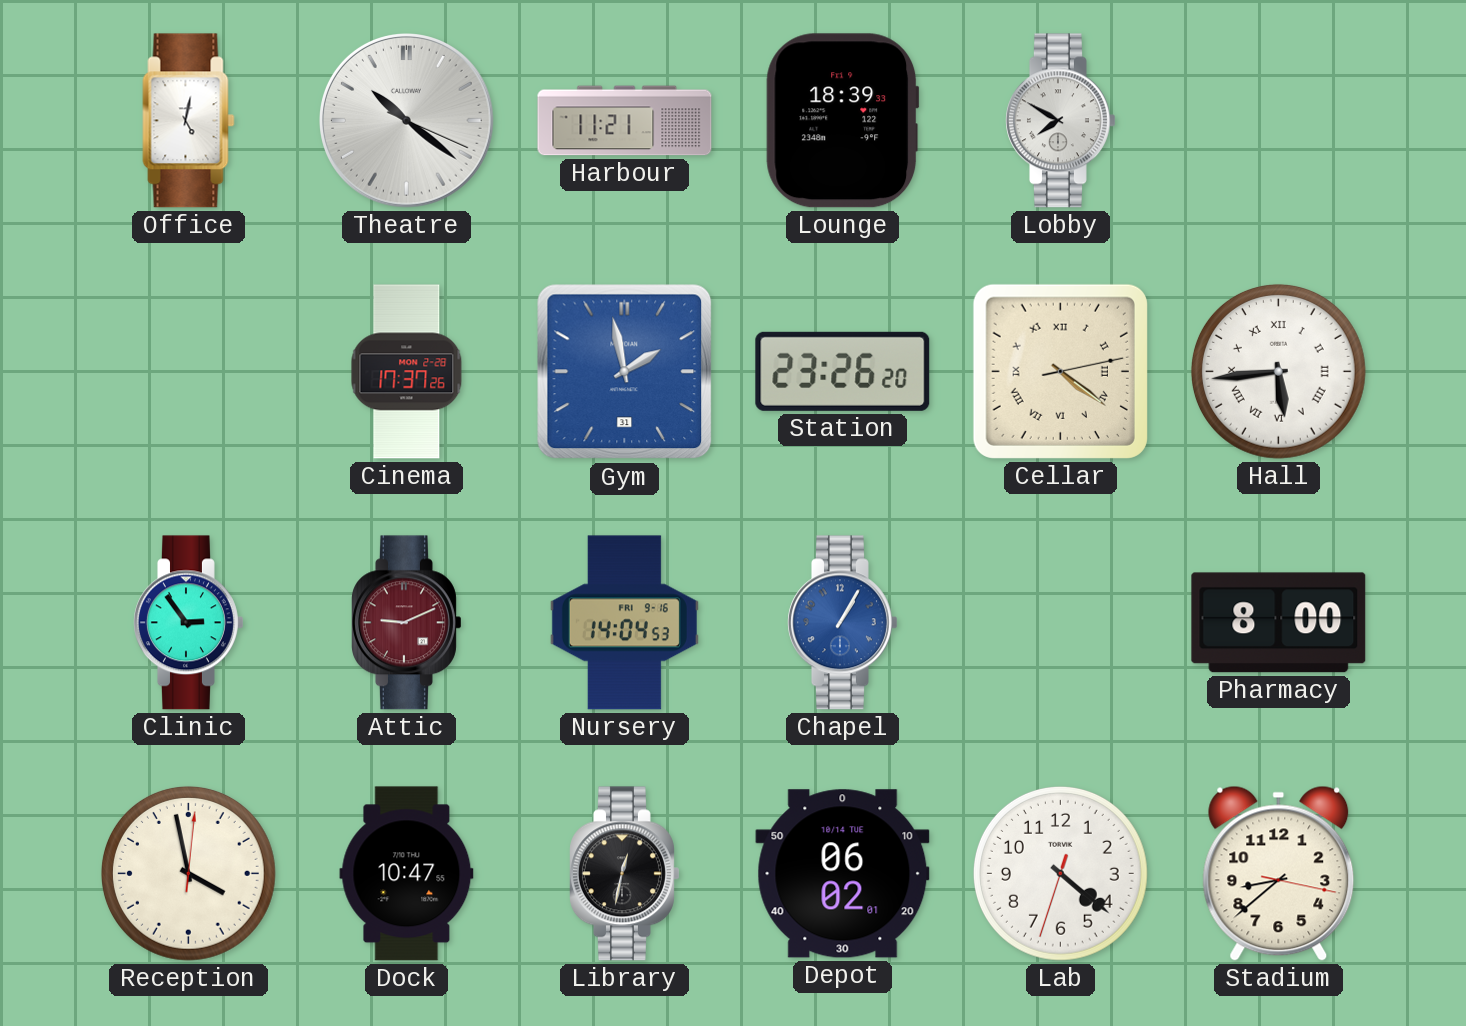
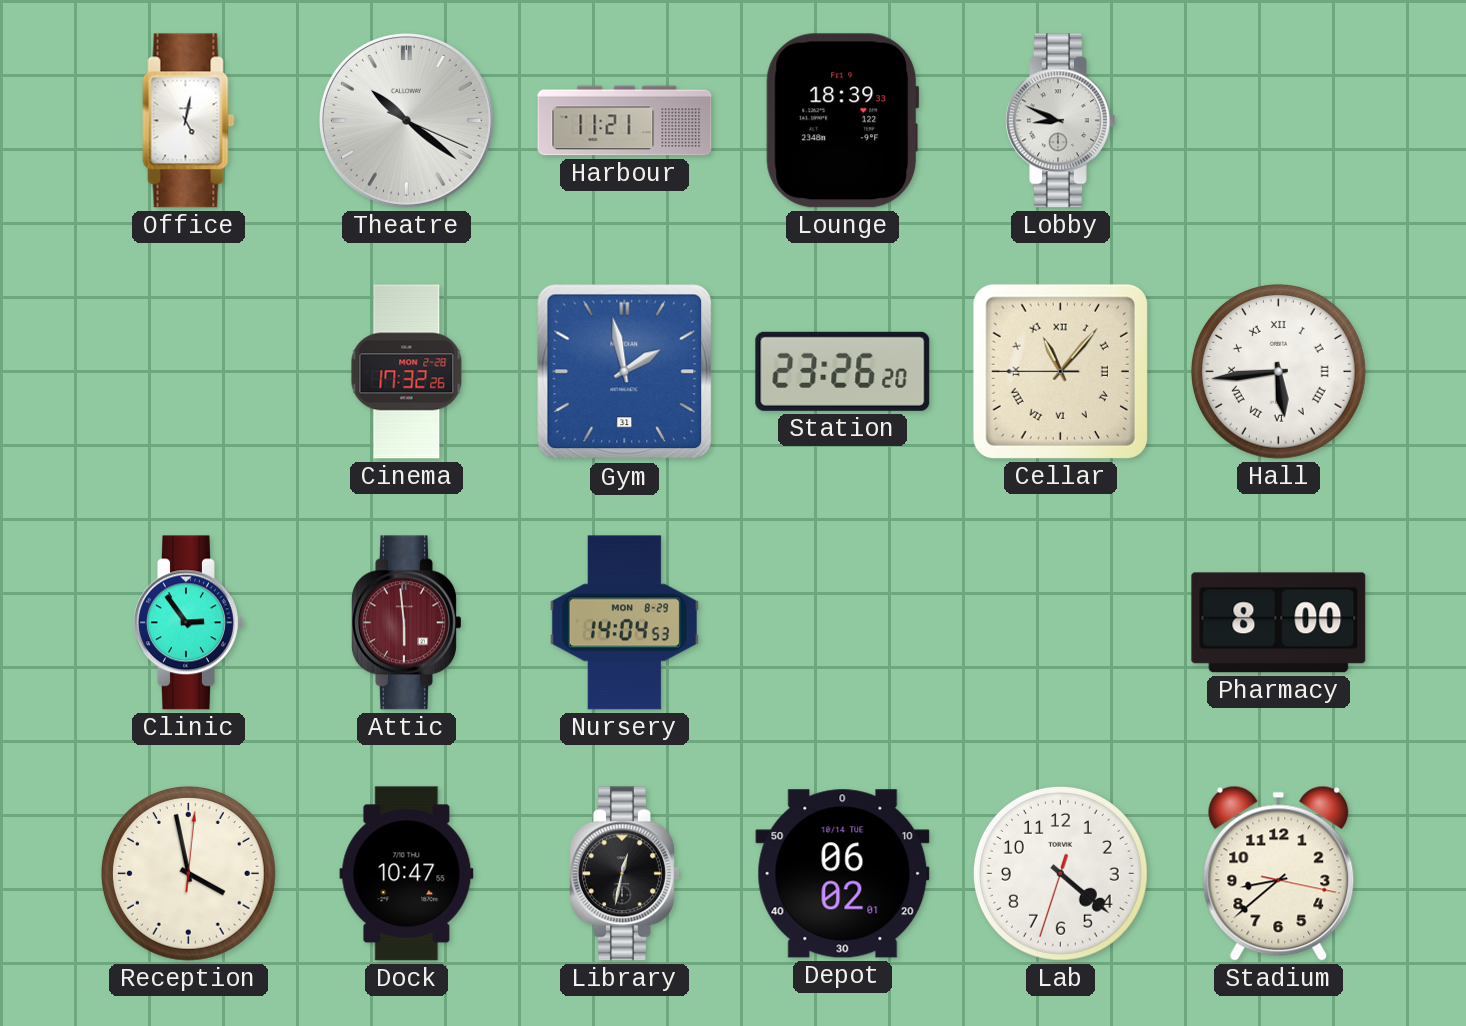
Lobby: 7:50 -> 8:49 (1061, 121)
Cinema: 17:37 -> 17:32 (407, 372)
Cellar: 4:21 -> 11:06 (1060, 371)
Attic: 9:11 -> 5:59 (407, 623)
Nursery date: FRI 9-16 -> MON 8-29 (624, 623)
Chapel: 1:05 -> none (843, 623)
